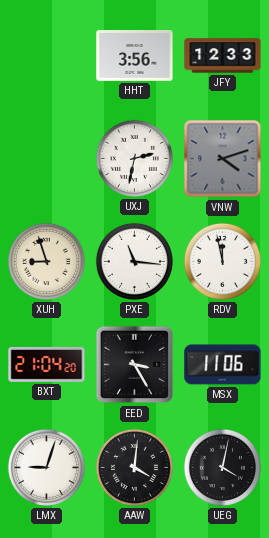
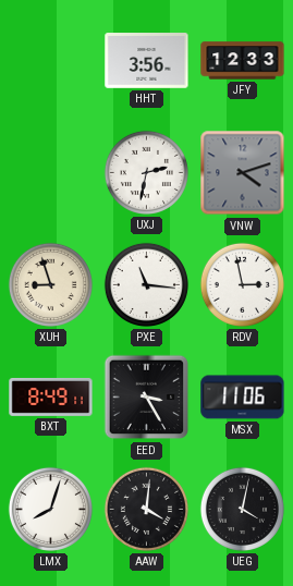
RDV: 11:58 -> 2:58 (242, 284)
BXT: 21:04 -> 8:49 (51, 396)
LMX: 9:03 -> 8:03 (50, 509)
